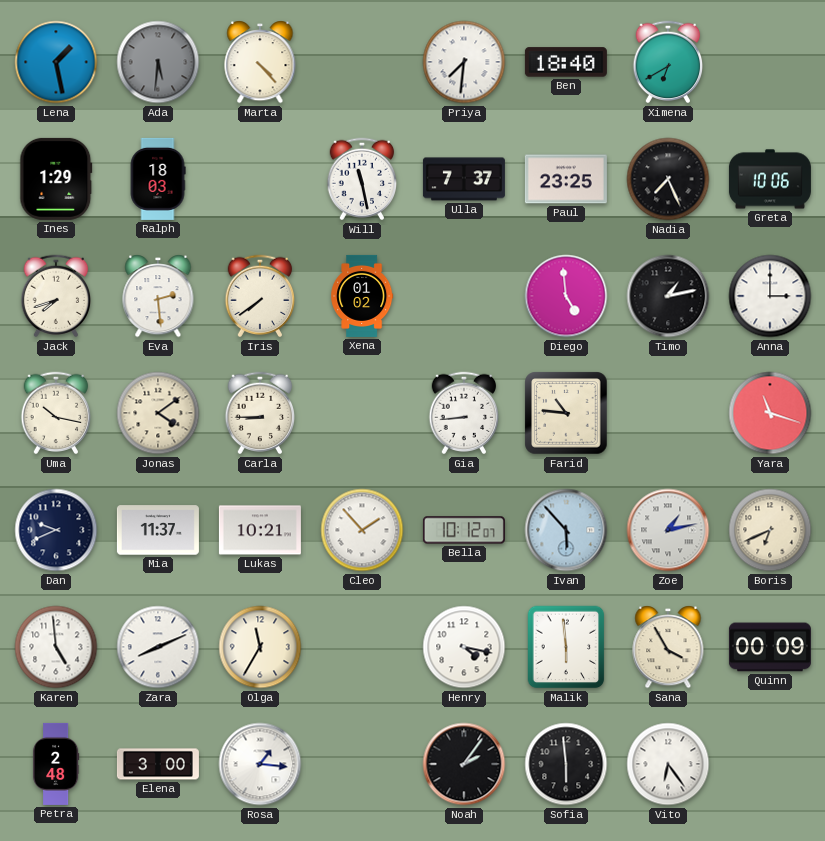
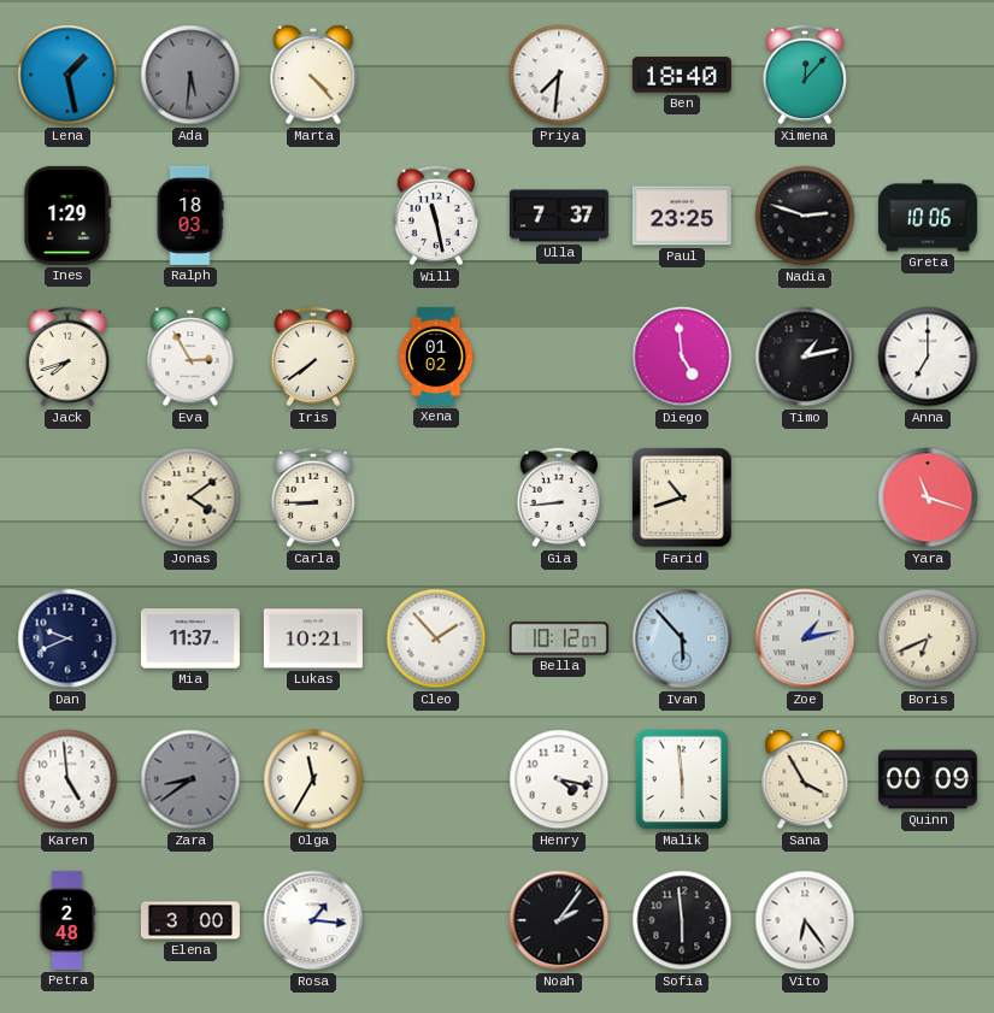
Ximena: 6:40 -> 12:07 (805, 75)
Nadia: 7:26 -> 2:48 (805, 216)
Eva: 2:29 -> 2:55 (190, 357)
Anna: 3:00 -> 7:00 (928, 357)
Uma: 10:17 -> none (56, 413)
Farid: 10:46 -> 10:42 (682, 497)
Zara: 8:11 -> 8:39 (190, 779)
Zara dial: white -> grey (190, 779)
